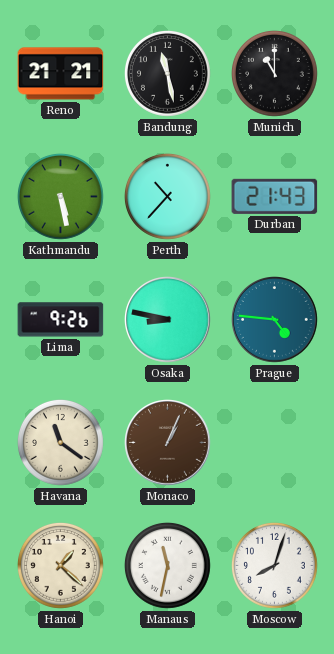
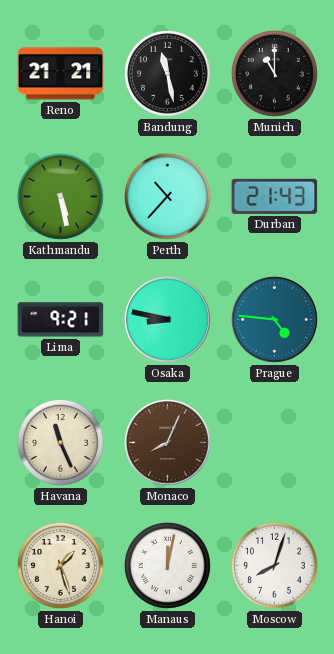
Lima: 9:26 -> 9:21 (61, 320)
Havana: 11:21 -> 11:26 (61, 443)
Monaco: 1:04 -> 8:04 (168, 443)
Hanoi: 1:22 -> 1:27 (61, 566)
Manaus: 11:32 -> 12:02 (168, 566)
